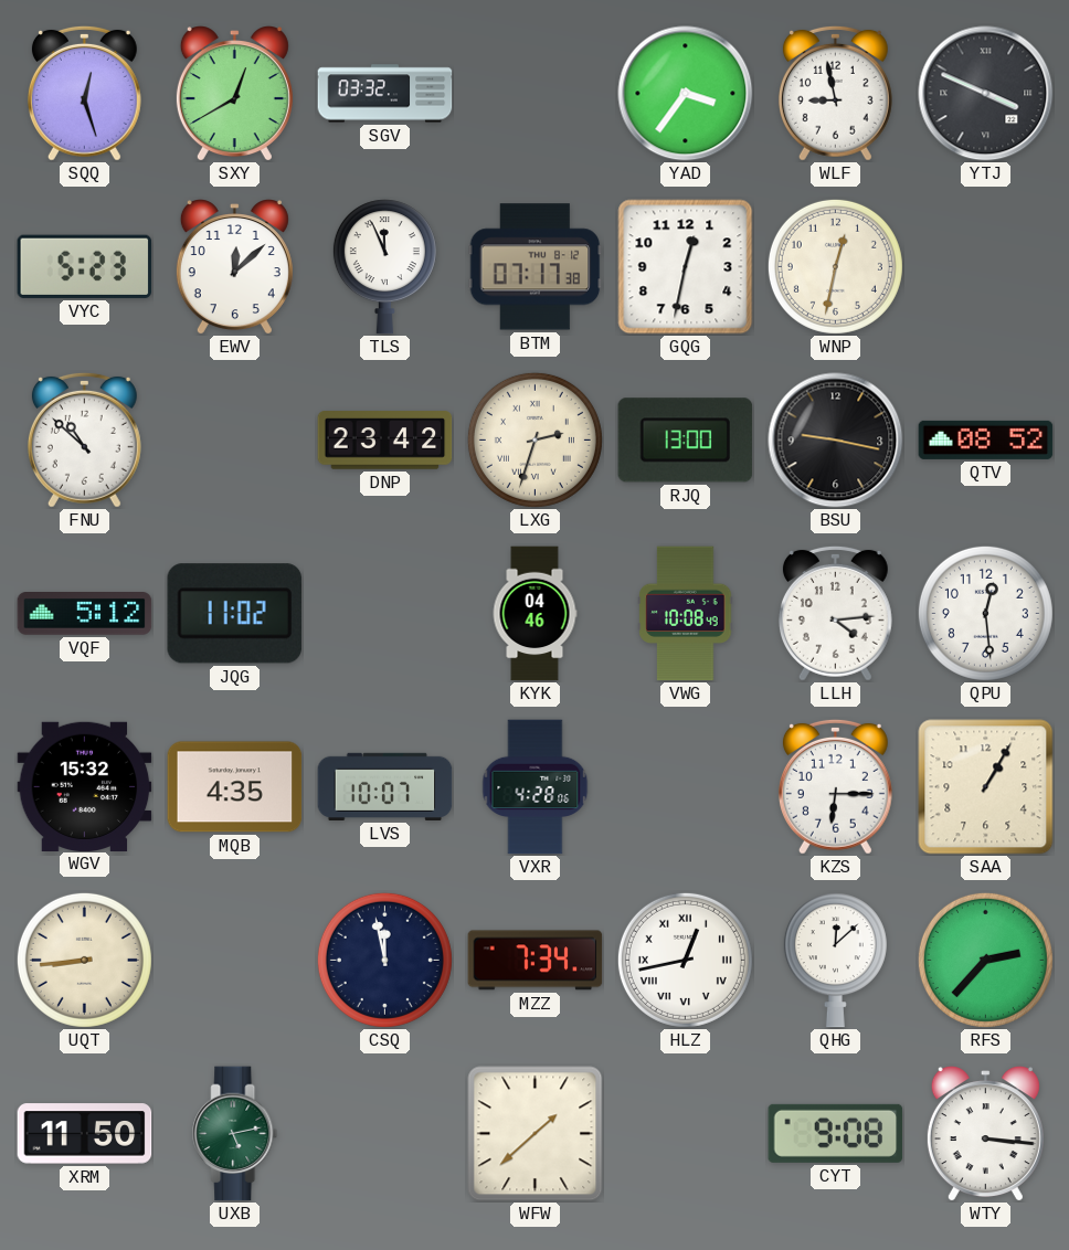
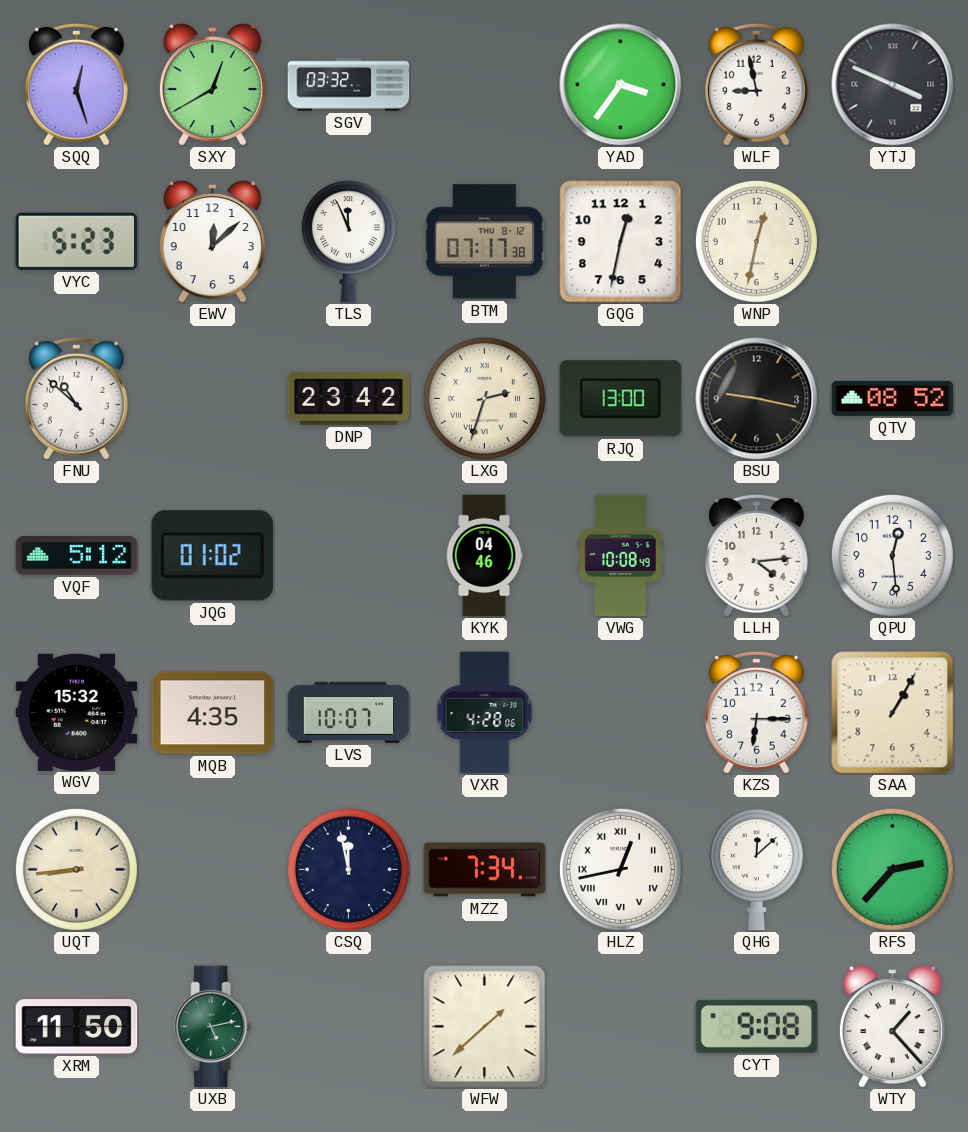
JQG: 11:02 -> 01:02 (212, 556)
WTY: 3:16 -> 1:23 (892, 1027)
